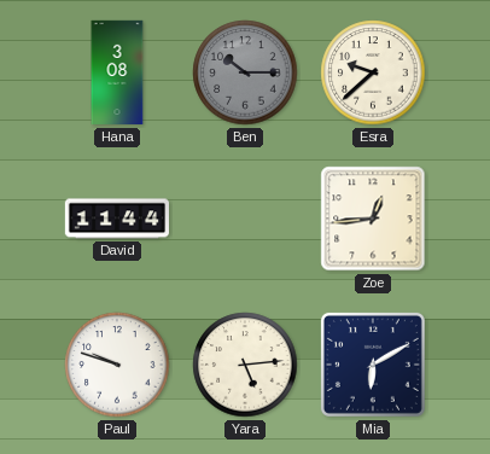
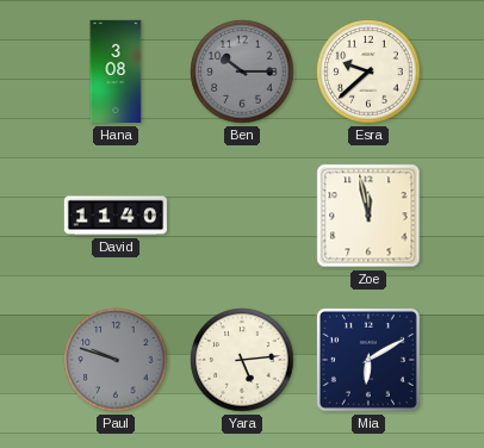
David: 11:44 -> 11:40 (116, 216)
Zoe: 12:44 -> 11:58 (368, 216)
Paul dial: white -> grey (116, 360)
